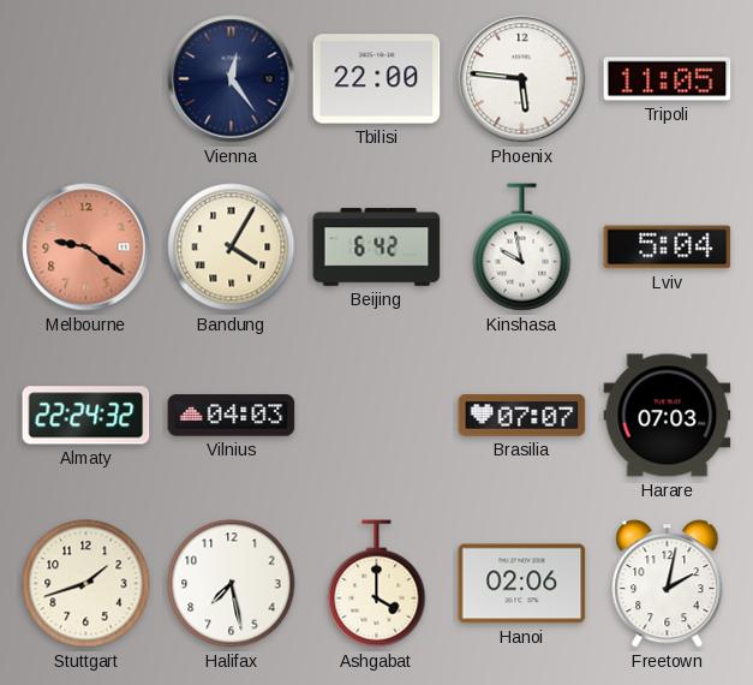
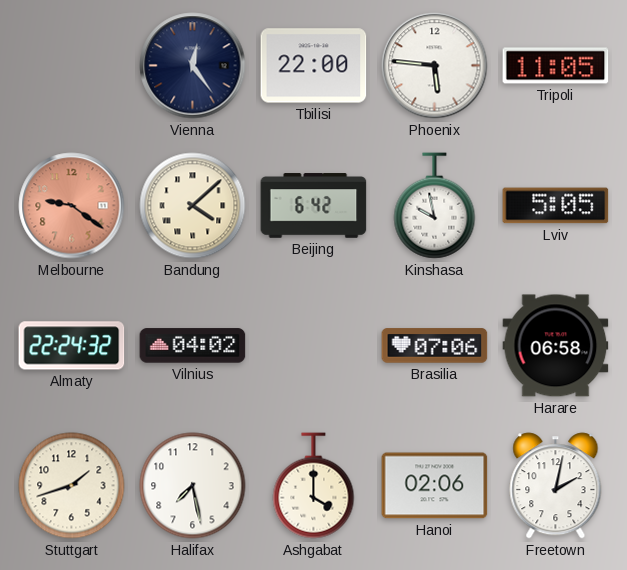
Bandung: 4:05 -> 4:08 (193, 206)
Lviv: 5:04 -> 5:05 (556, 206)
Vilnius: 04:03 -> 04:02 (193, 346)
Brasilia: 07:07 -> 07:06 (435, 346)
Harare: 07:03 -> 06:58 (556, 346)
